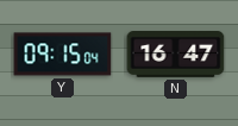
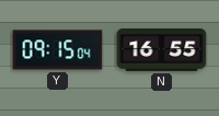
N: 16:47 -> 16:55 (162, 50)
